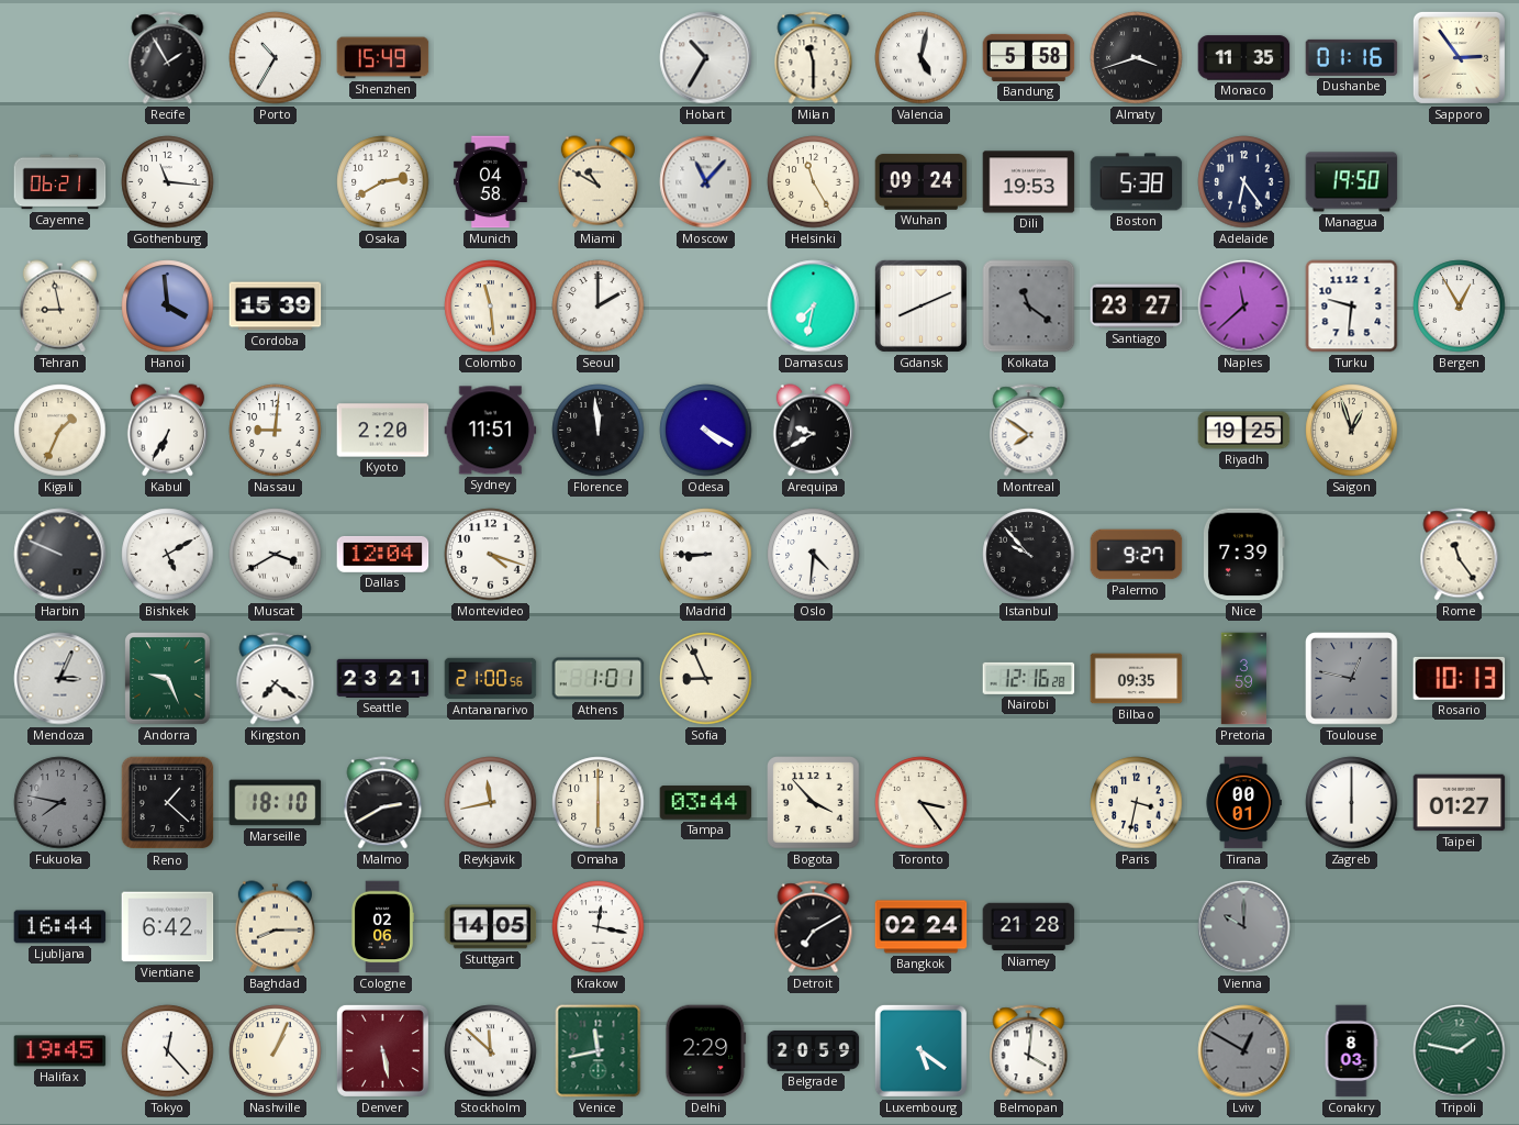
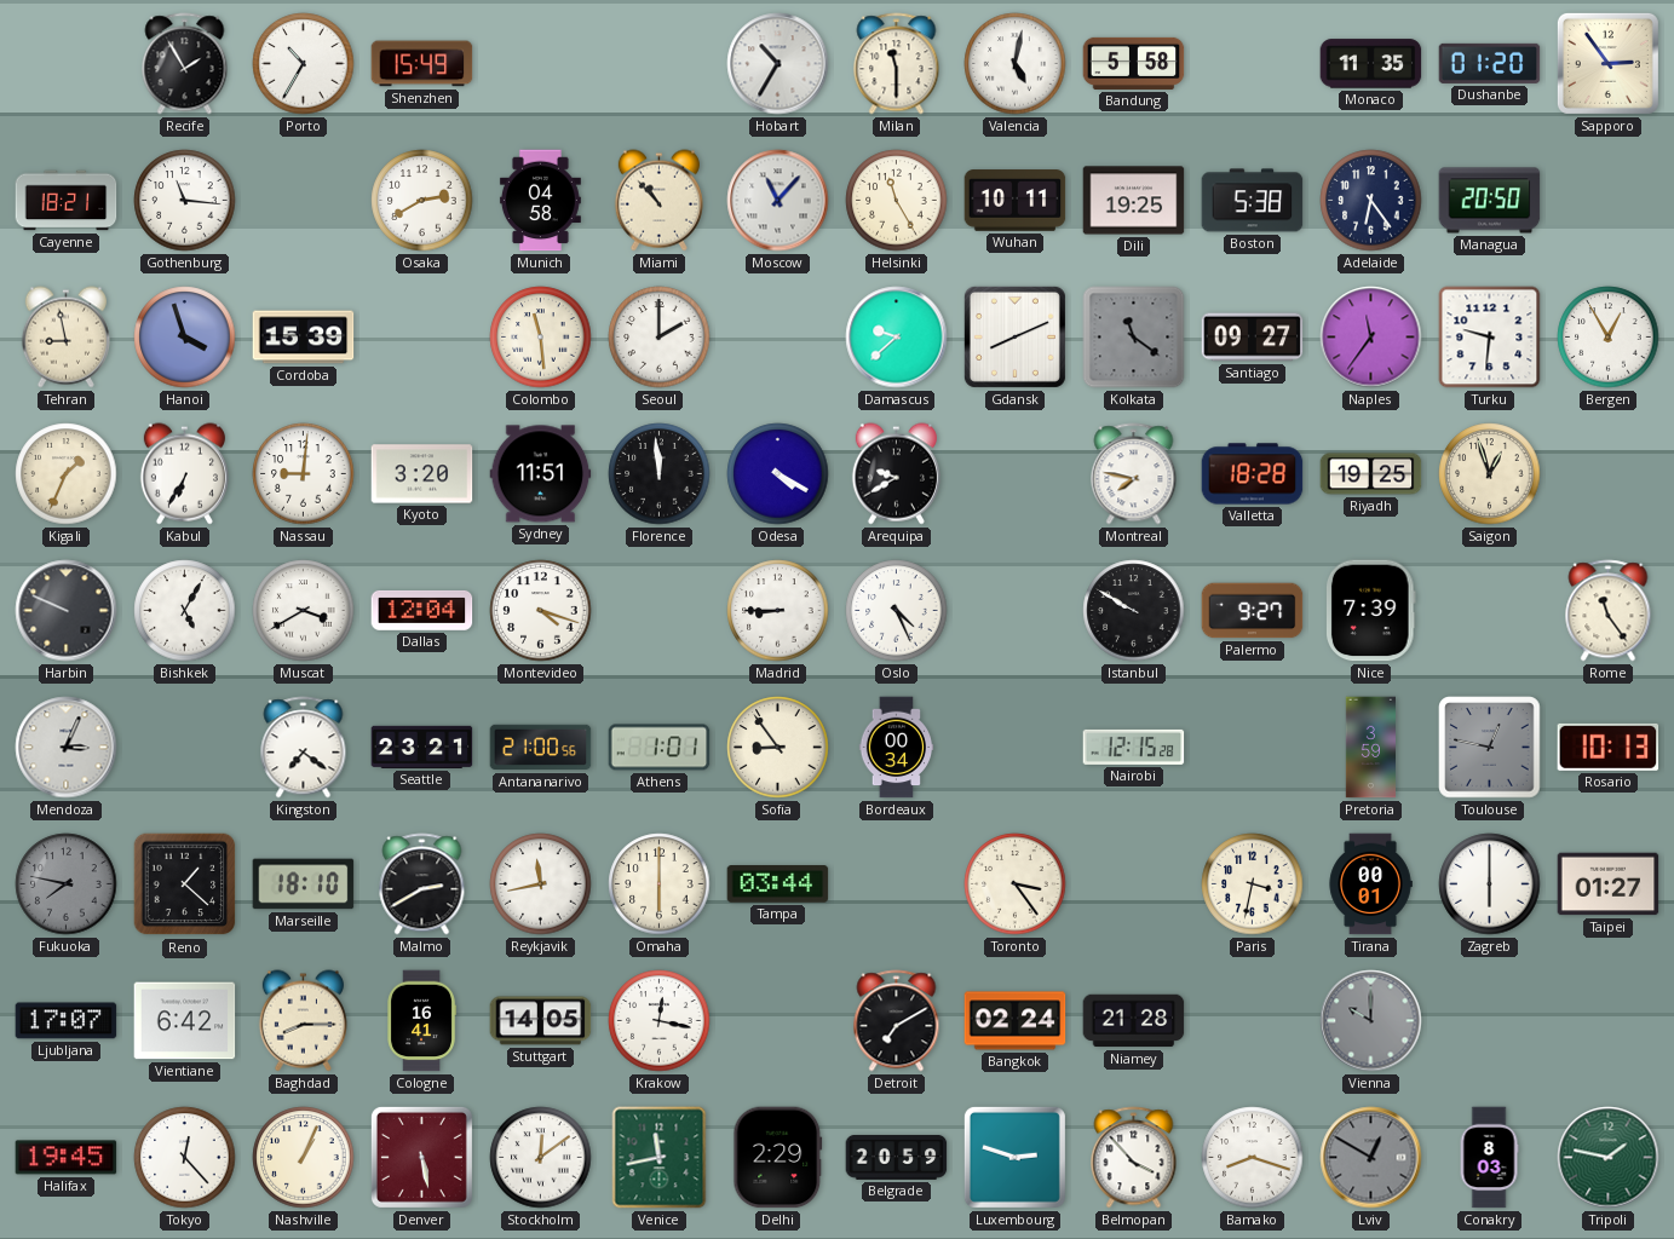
Almaty: 3:42 -> none (1137, 58)
Dushanbe: 01:16 -> 01:20 (1490, 63)
Cayenne: 06:21 -> 18:21 (67, 201)
Miami: 10:50 -> 10:53 (658, 201)
Wuhan: 09:24 -> 10:11 (1016, 201)
Dili: 19:53 -> 19:25 (1134, 201)
Managua: 19:50 -> 20:50 (1490, 201)
Hanoi: 3:59 -> 3:57 (185, 338)
Damascus: 7:32 -> 9:38 (897, 338)
Santiago: 23:27 -> 09:27 (1253, 338)
Naples: 11:38 -> 11:36 (1371, 338)
Kyoto: 2:20 -> 3:20 (422, 474)
Montreal: 7:51 -> 7:47 (1134, 474)
Valletta: none -> 18:28 (1253, 474)
Bishkek: 5:10 -> 5:05 (185, 611)
Oslo: 4:31 -> 4:26 (897, 611)
Istanbul: 9:53 -> 9:50 (1134, 611)
Andorra: 9:26 -> none (168, 679)
Sofia: 8:56 -> 8:54 (778, 748)
Bordeaux: none -> 00:34 (897, 748)
Nairobi: 12:16 -> 12:15 (1134, 747)
Bilbao: 09:35 -> none (1137, 679)
Bogota: 3:53 -> none (814, 803)
Ljubljana: 16:44 -> 17:07 (67, 1021)
Cologne: 02:06 -> 16:41 (421, 1021)
Stockholm: 11:52 -> 12:09 (541, 1158)
Luxembourg: 5:21 -> 2:48 (1014, 1157)
Belmopan: 4:01 -> 3:53 (1134, 1158)
Bamako: none -> 8:18 (1253, 1158)
